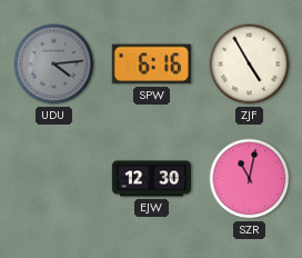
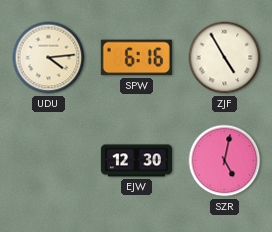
UDU dial: grey -> cream (49, 58)
SZR: 11:02 -> 5:02 (225, 161)
